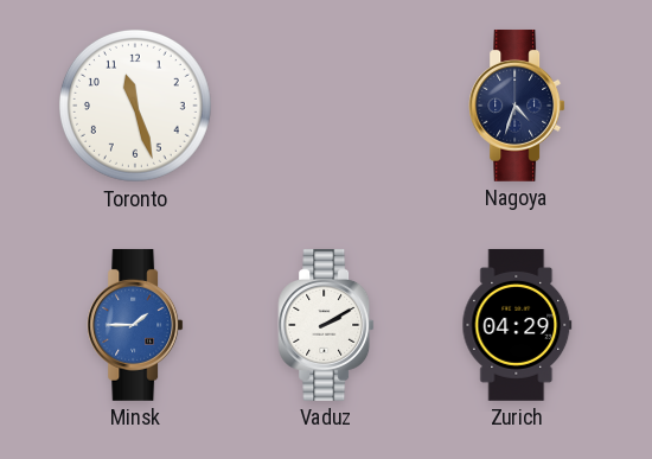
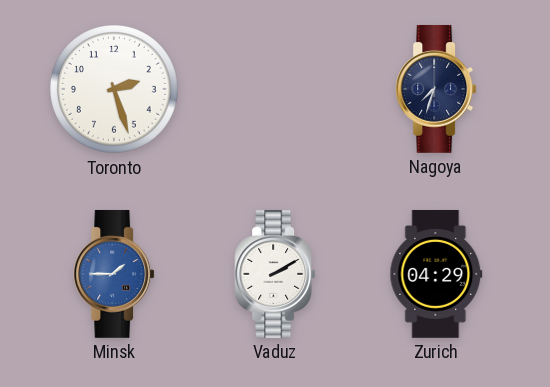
Toronto: 11:27 -> 2:27 (114, 89)
Nagoya: 4:33 -> 7:33 (436, 89)
